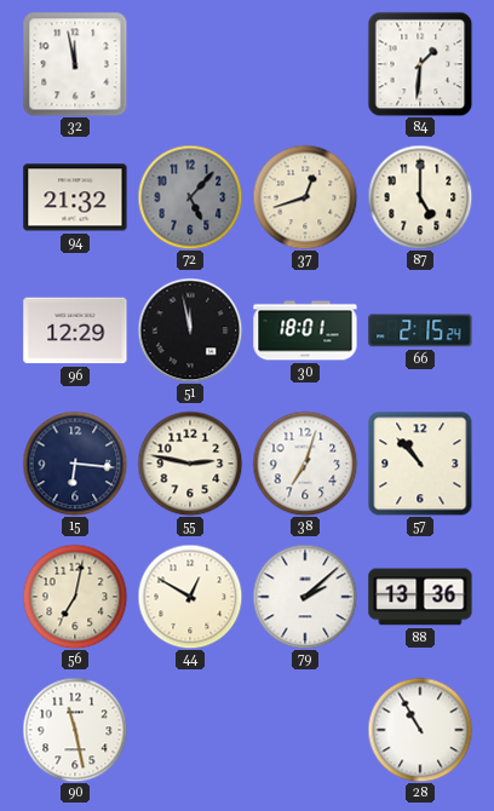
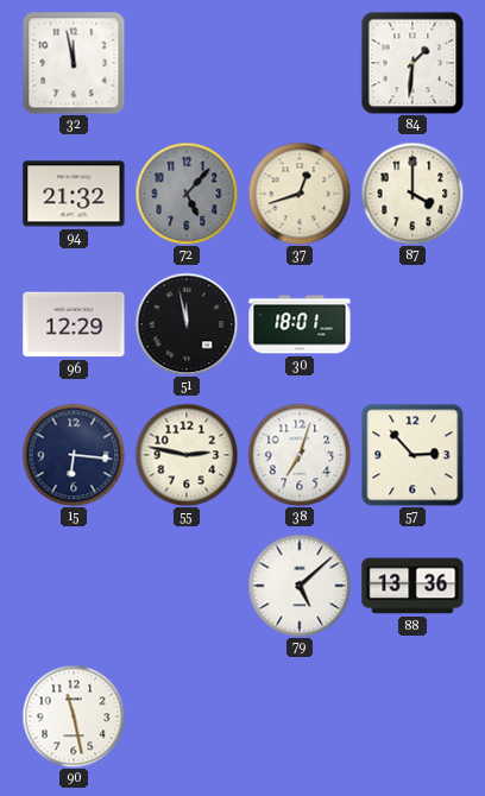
87: 5:00 -> 4:00 (412, 194)
66: 2:15 -> none (420, 330)
57: 10:53 -> 2:53 (412, 455)
56: 7:02 -> none (75, 597)
44: 12:50 -> none (190, 597)
79: 2:08 -> 5:08 (300, 586)
28: 10:55 -> none (420, 730)
